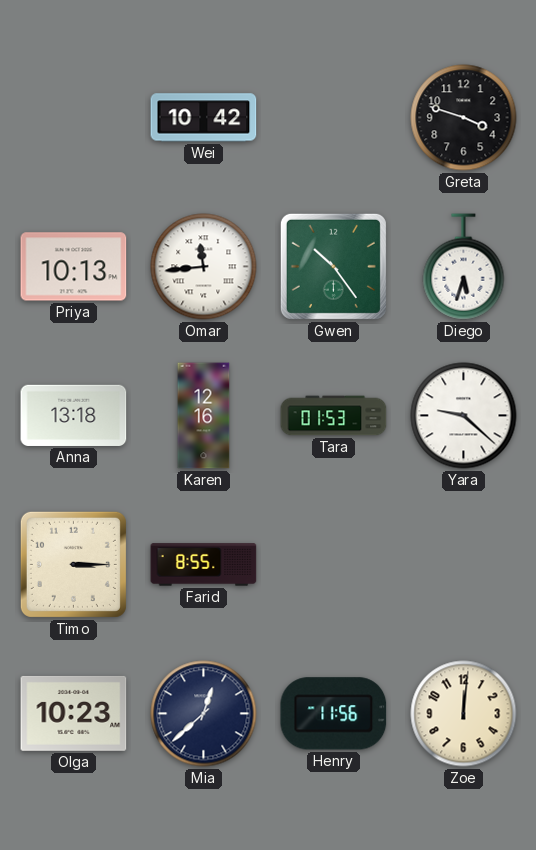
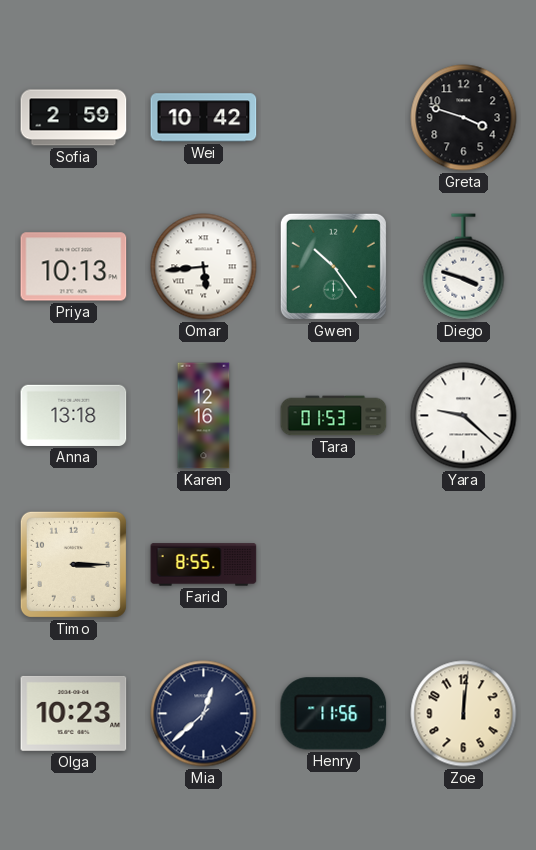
Sofia: none -> 2:59 (74, 118)
Omar: 11:44 -> 5:44 (204, 267)
Diego: 5:33 -> 3:48 (464, 267)
